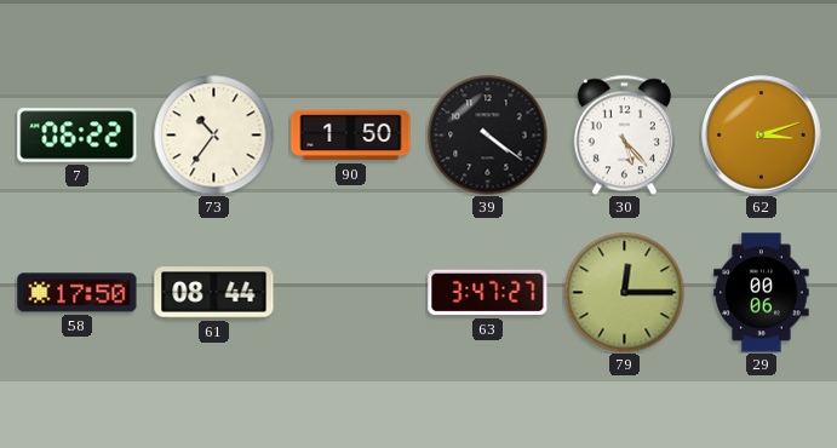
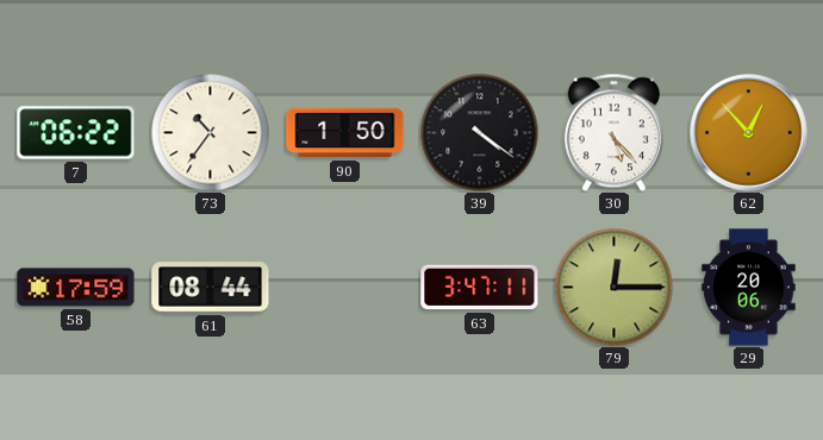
62: 3:12 -> 12:53 (749, 133)
58: 17:50 -> 17:59 (76, 288)
63: 3:47:27 -> 3:47:11 (480, 288)
29: 00:06 -> 20:06 (749, 288)
